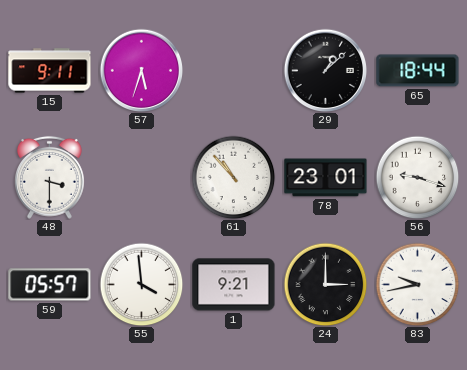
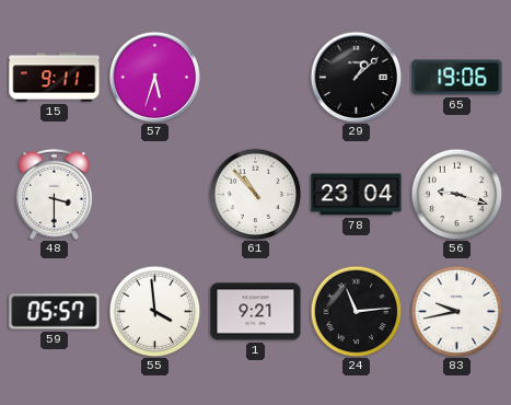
65: 18:44 -> 19:06 (457, 78)
78: 23:01 -> 23:04 (357, 195)
24: 3:00 -> 11:14 (356, 311)
